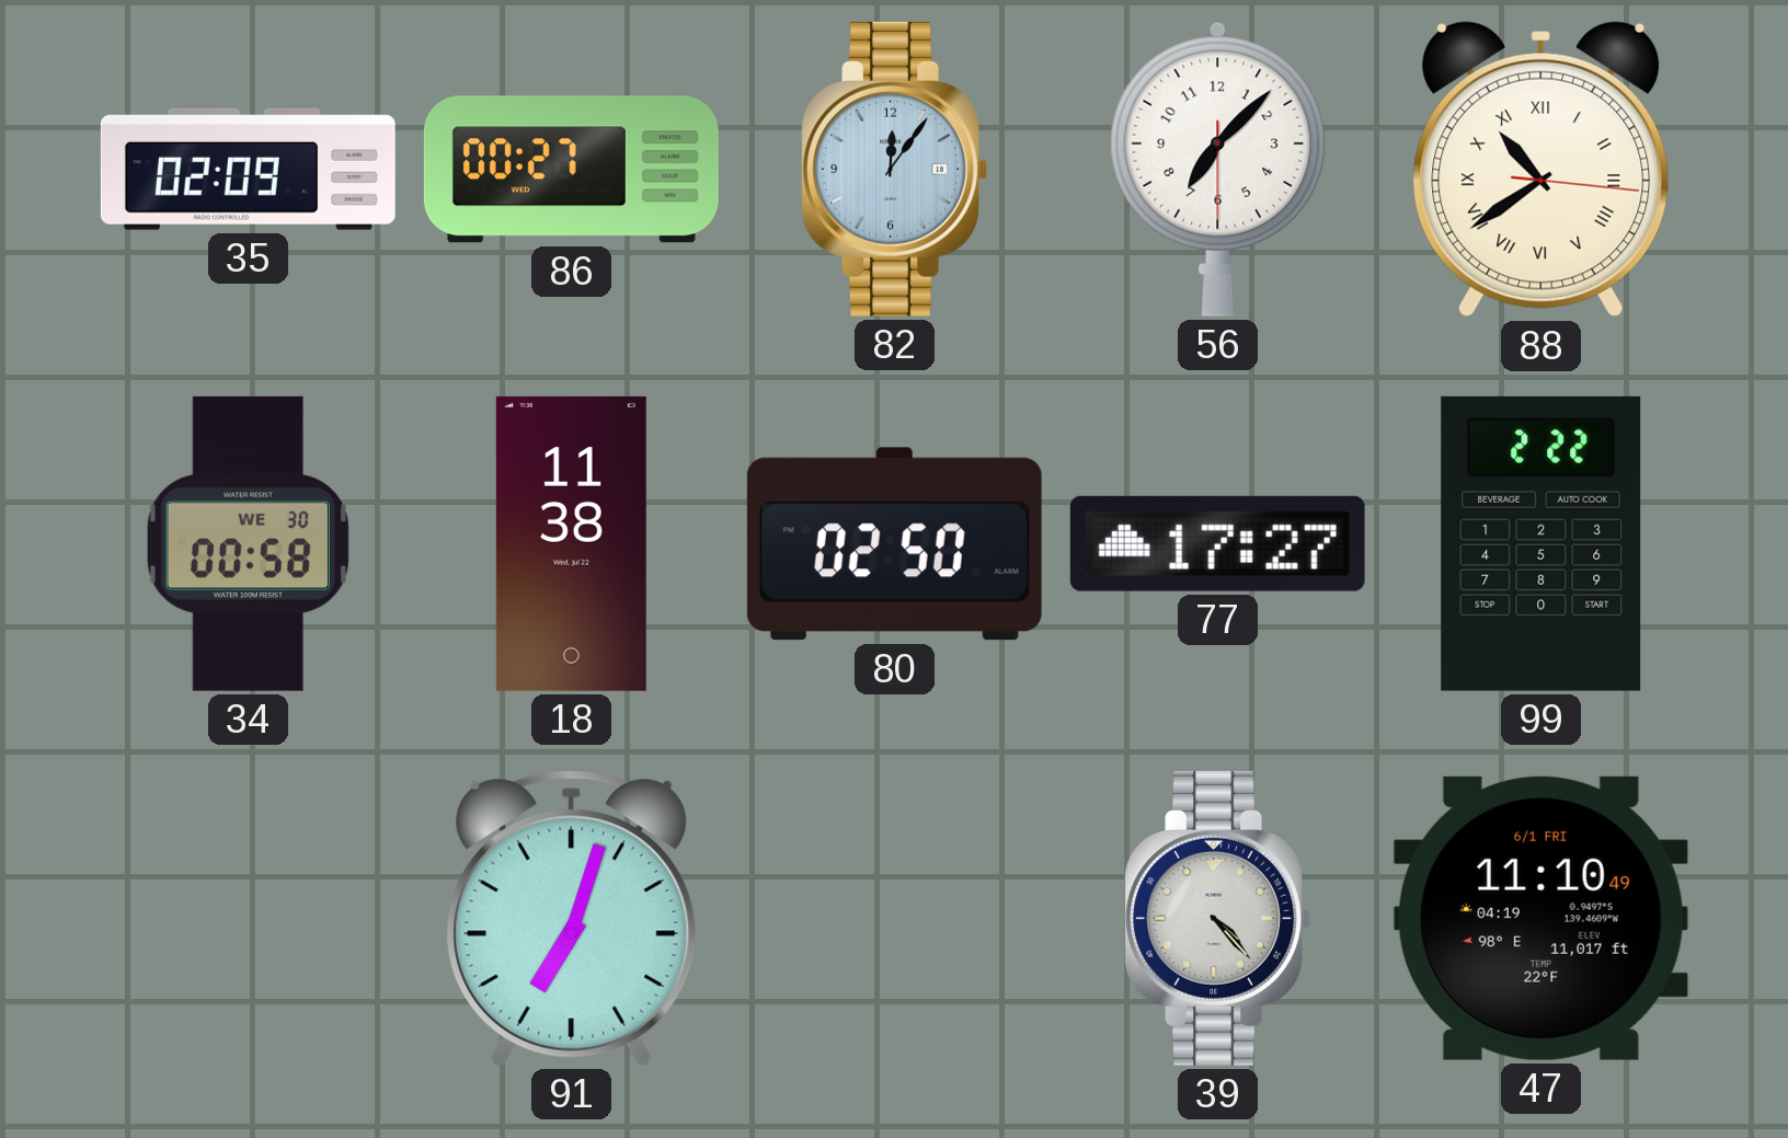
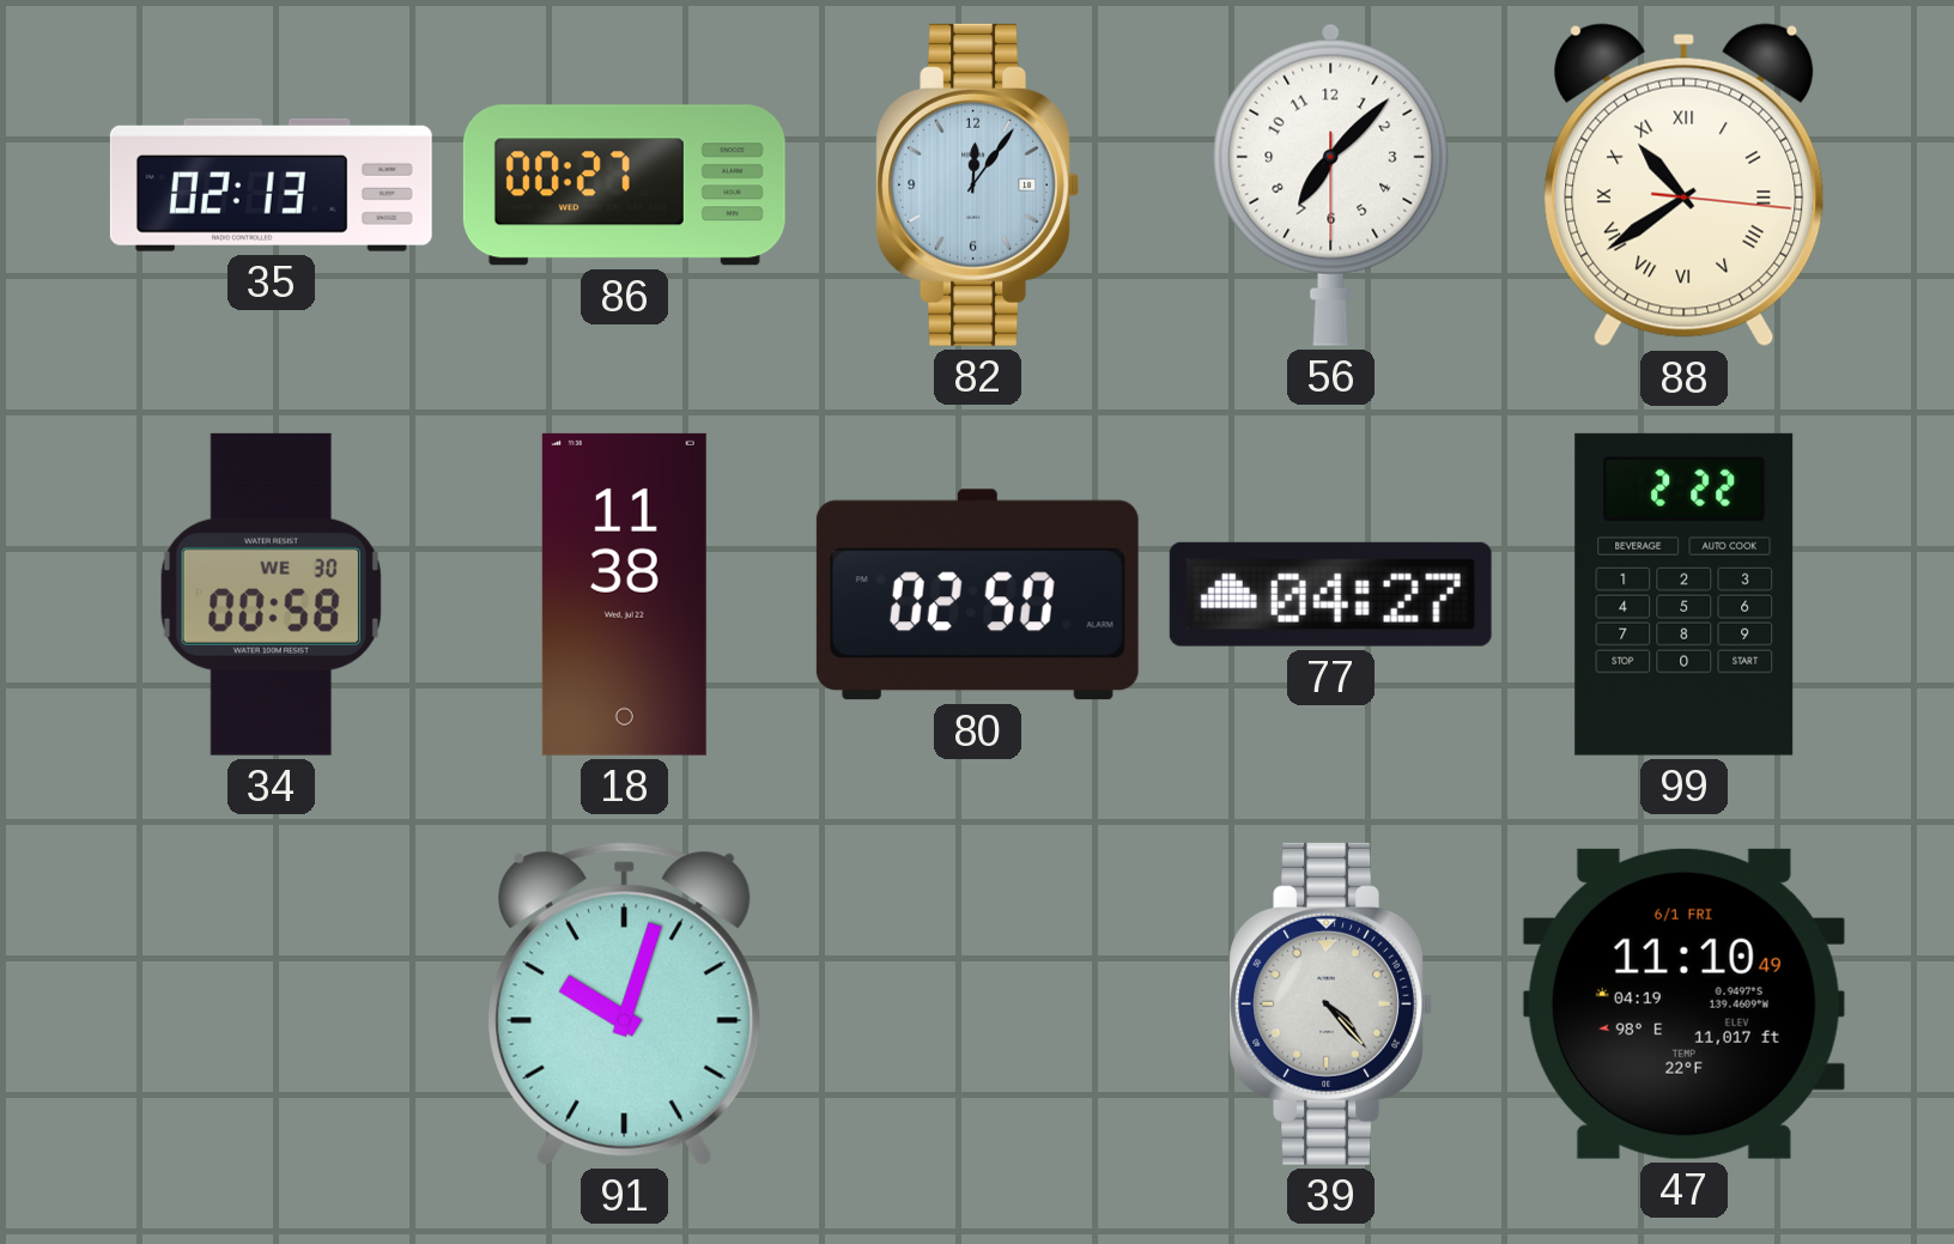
35: 02:09 -> 02:13 (271, 184)
77: 17:27 -> 04:27 (1330, 594)
91: 7:03 -> 10:03 (625, 1003)
